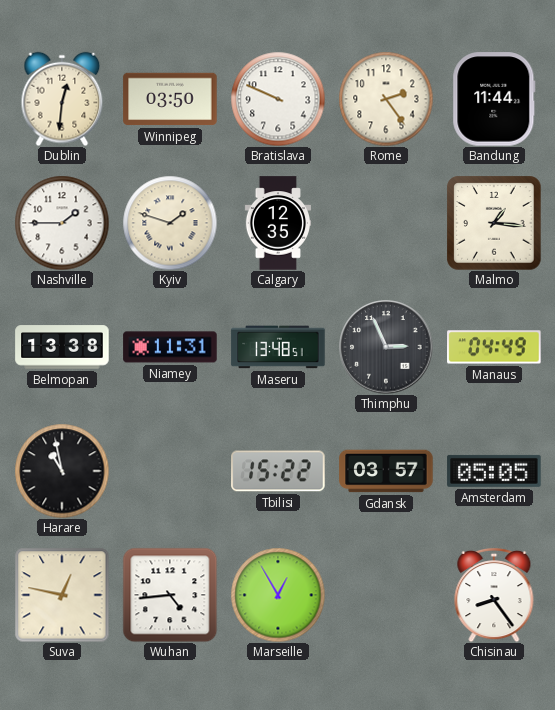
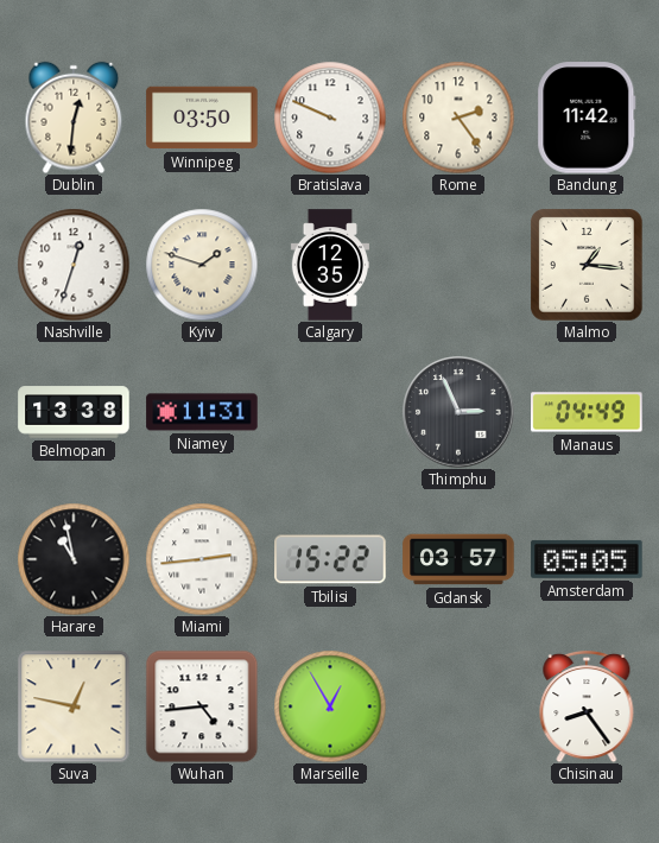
Bandung: 11:44 -> 11:42 (587, 118)
Nashville: 1:45 -> 12:33 (74, 265)
Maseru: 13:48 -> none (278, 347)
Miami: none -> 2:44 (202, 559)
